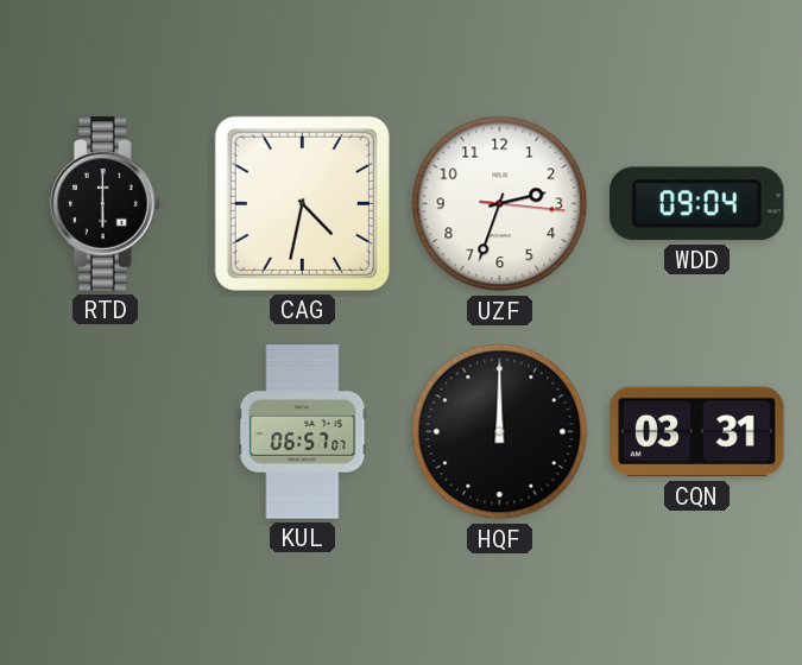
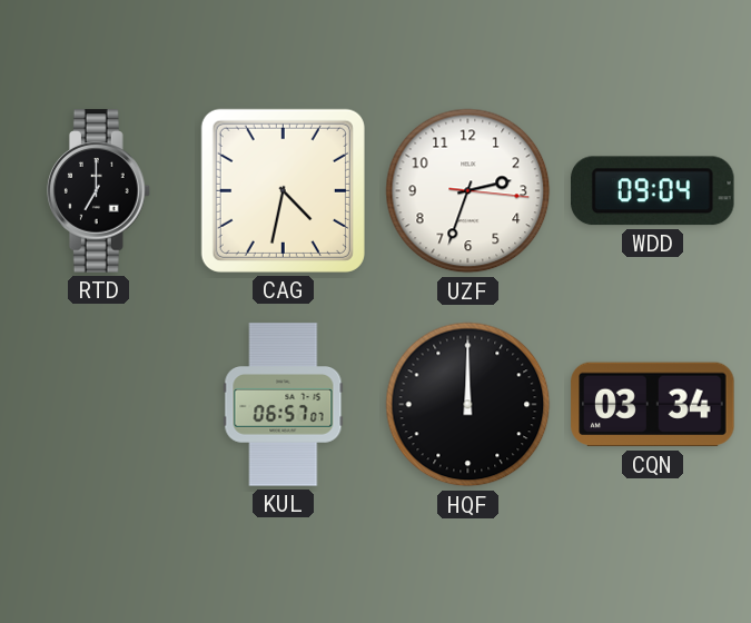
RTD: 6:00 -> 7:00 (99, 191)
CQN: 03:31 -> 03:34 (653, 405)
